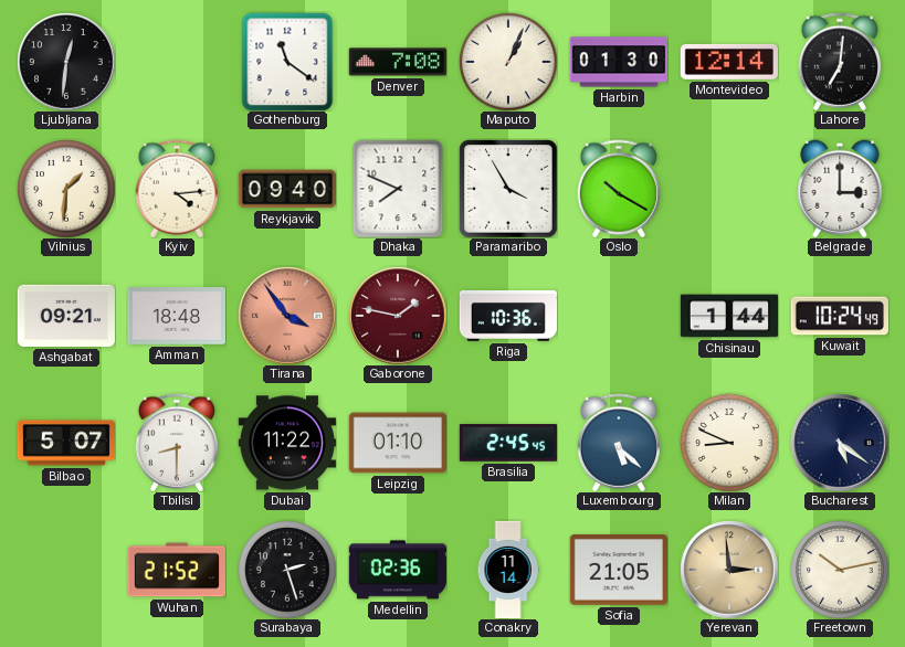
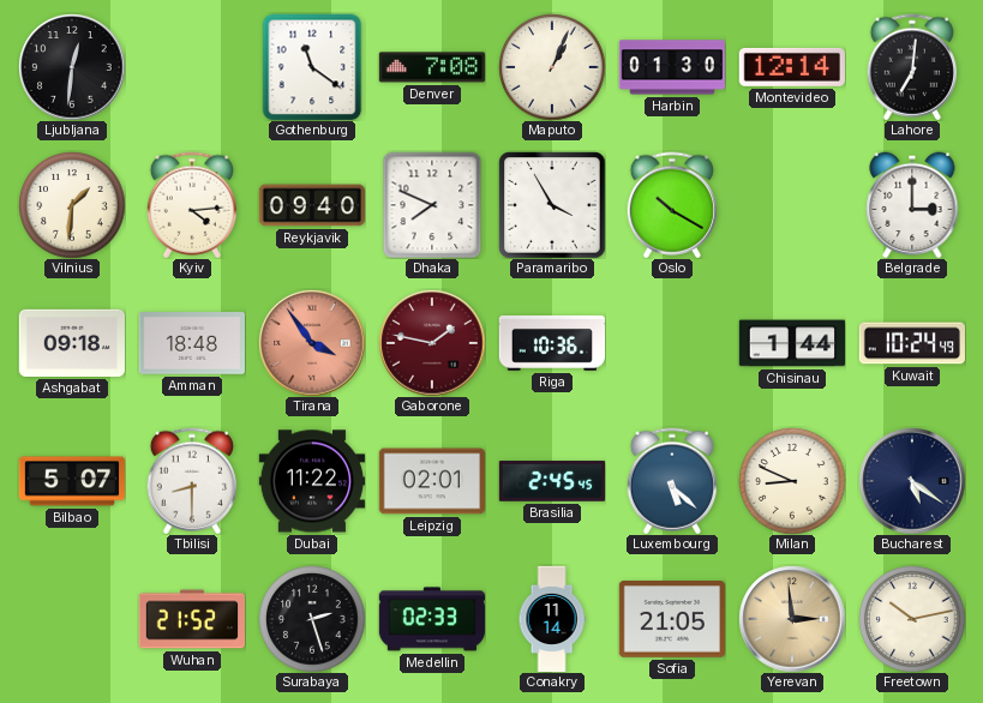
Ashgabat: 09:21 -> 09:18 (71, 343)
Leipzig: 01:10 -> 02:01 (431, 481)
Medellin: 02:36 -> 02:33 (432, 619)
